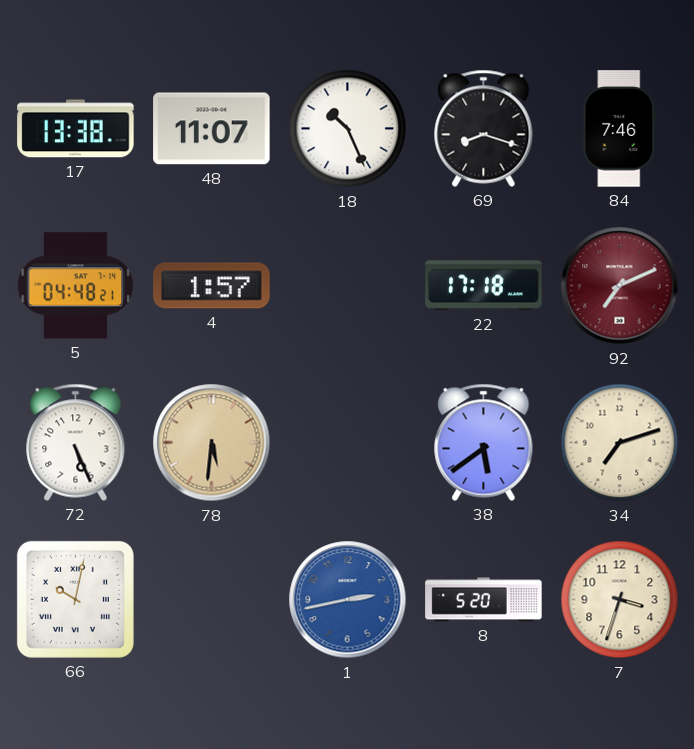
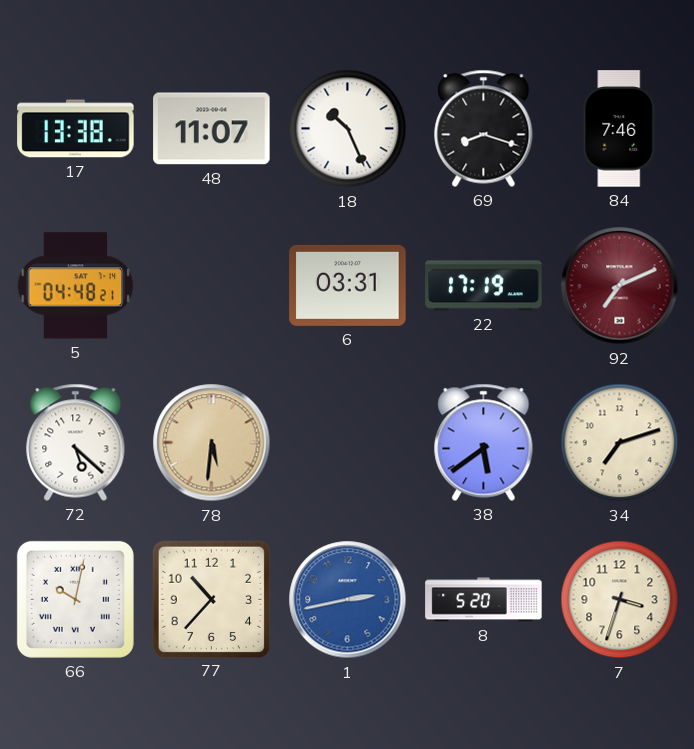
4: 1:57 -> none (212, 286)
6: none -> 03:31 (348, 285)
22: 17:18 -> 17:19 (484, 286)
72: 5:26 -> 5:22 (76, 442)
77: none -> 10:37 (211, 599)
